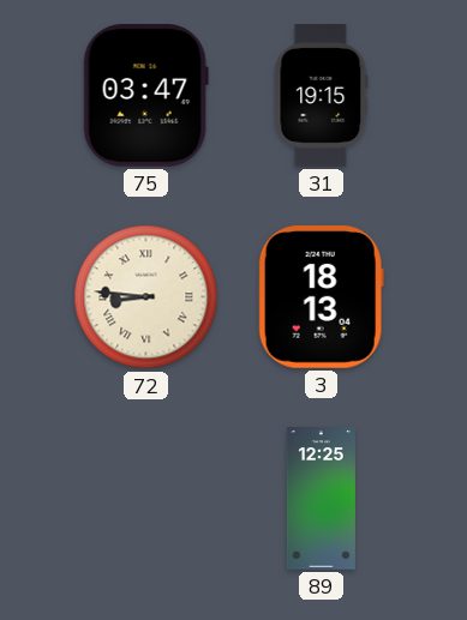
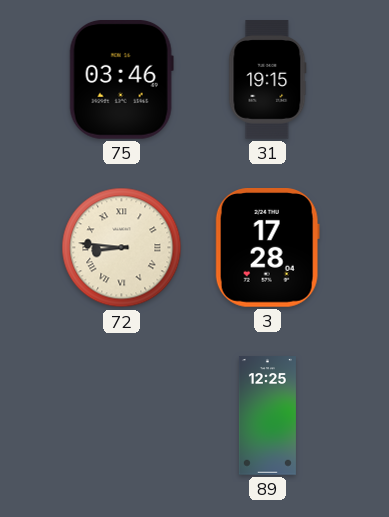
75: 03:47 -> 03:46 (121, 80)
3: 18:13 -> 17:28 (267, 248)
